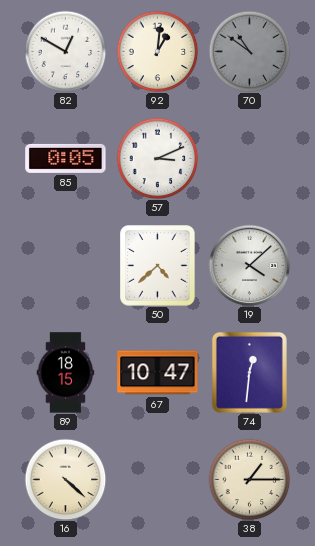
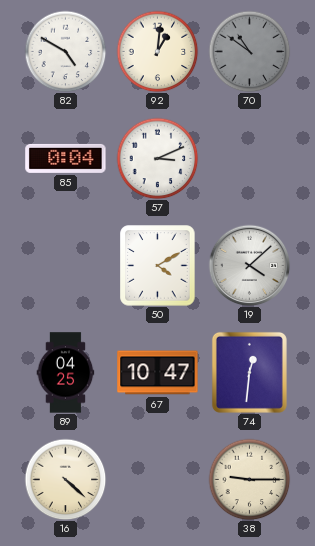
82: 12:50 -> 4:50 (65, 51)
85: 0:05 -> 0:04 (66, 158)
50: 4:38 -> 4:10 (158, 266)
89: 18:15 -> 04:25 (66, 373)
38: 1:15 -> 9:15 (249, 479)
